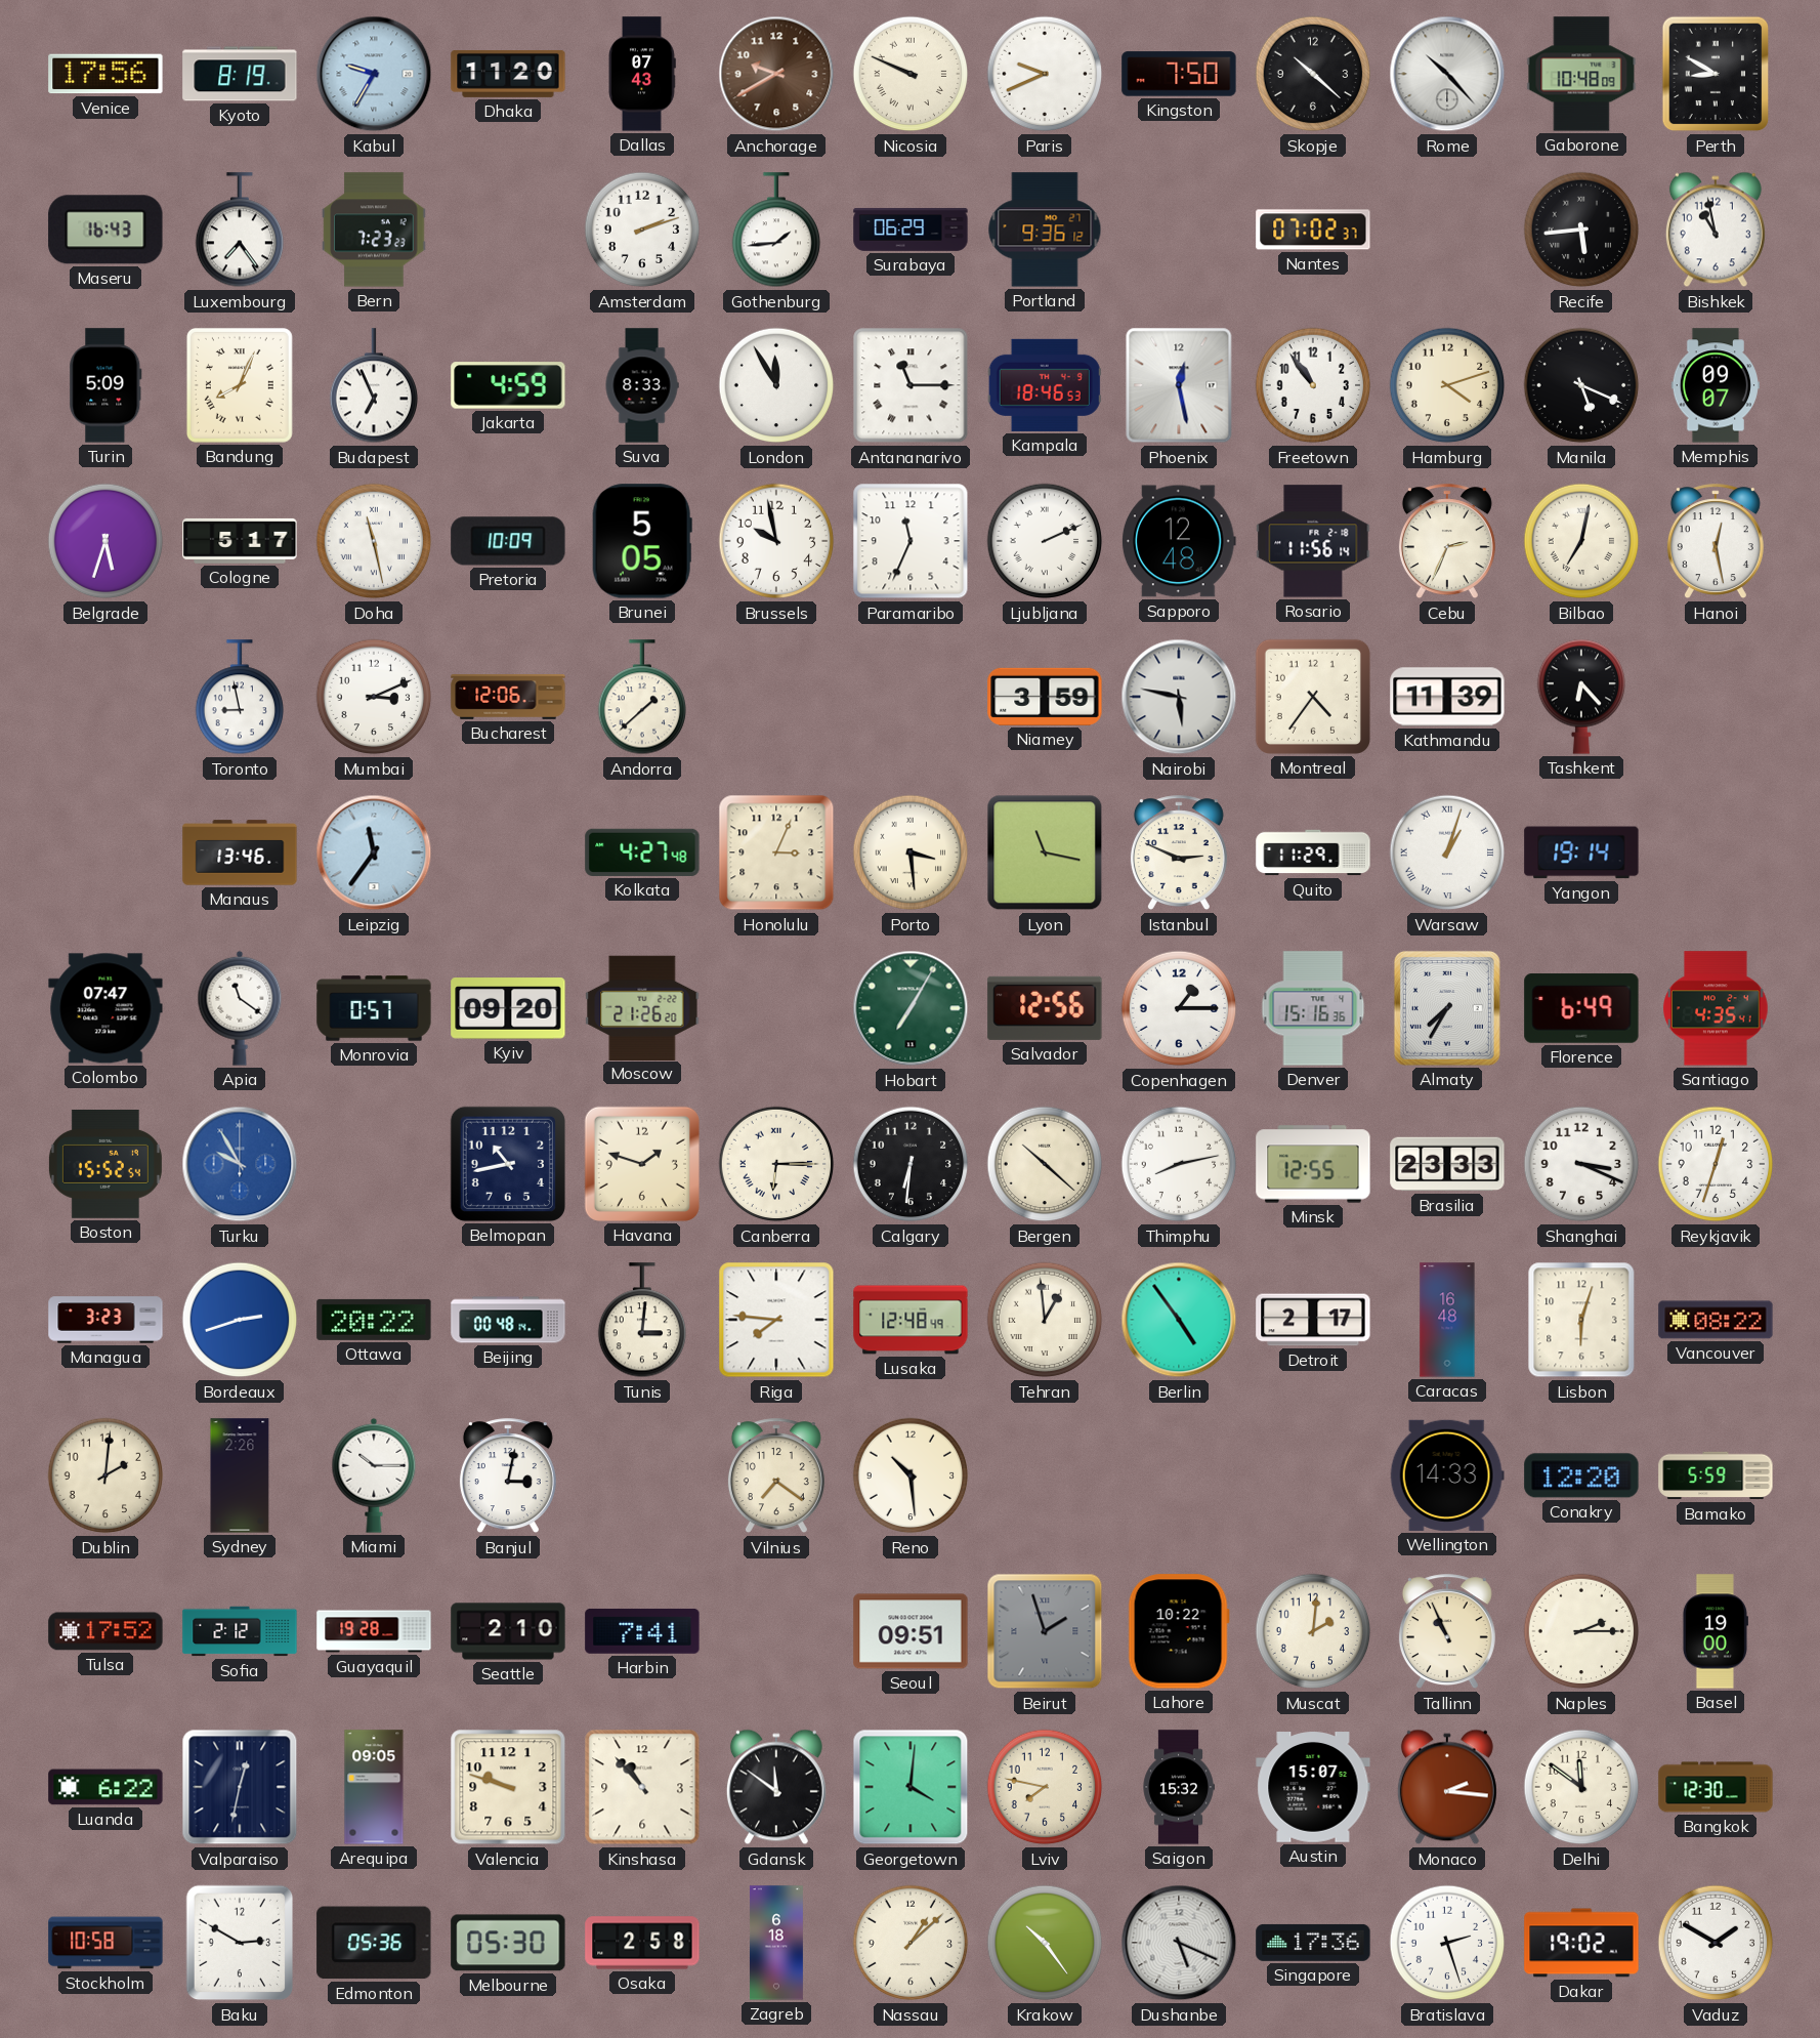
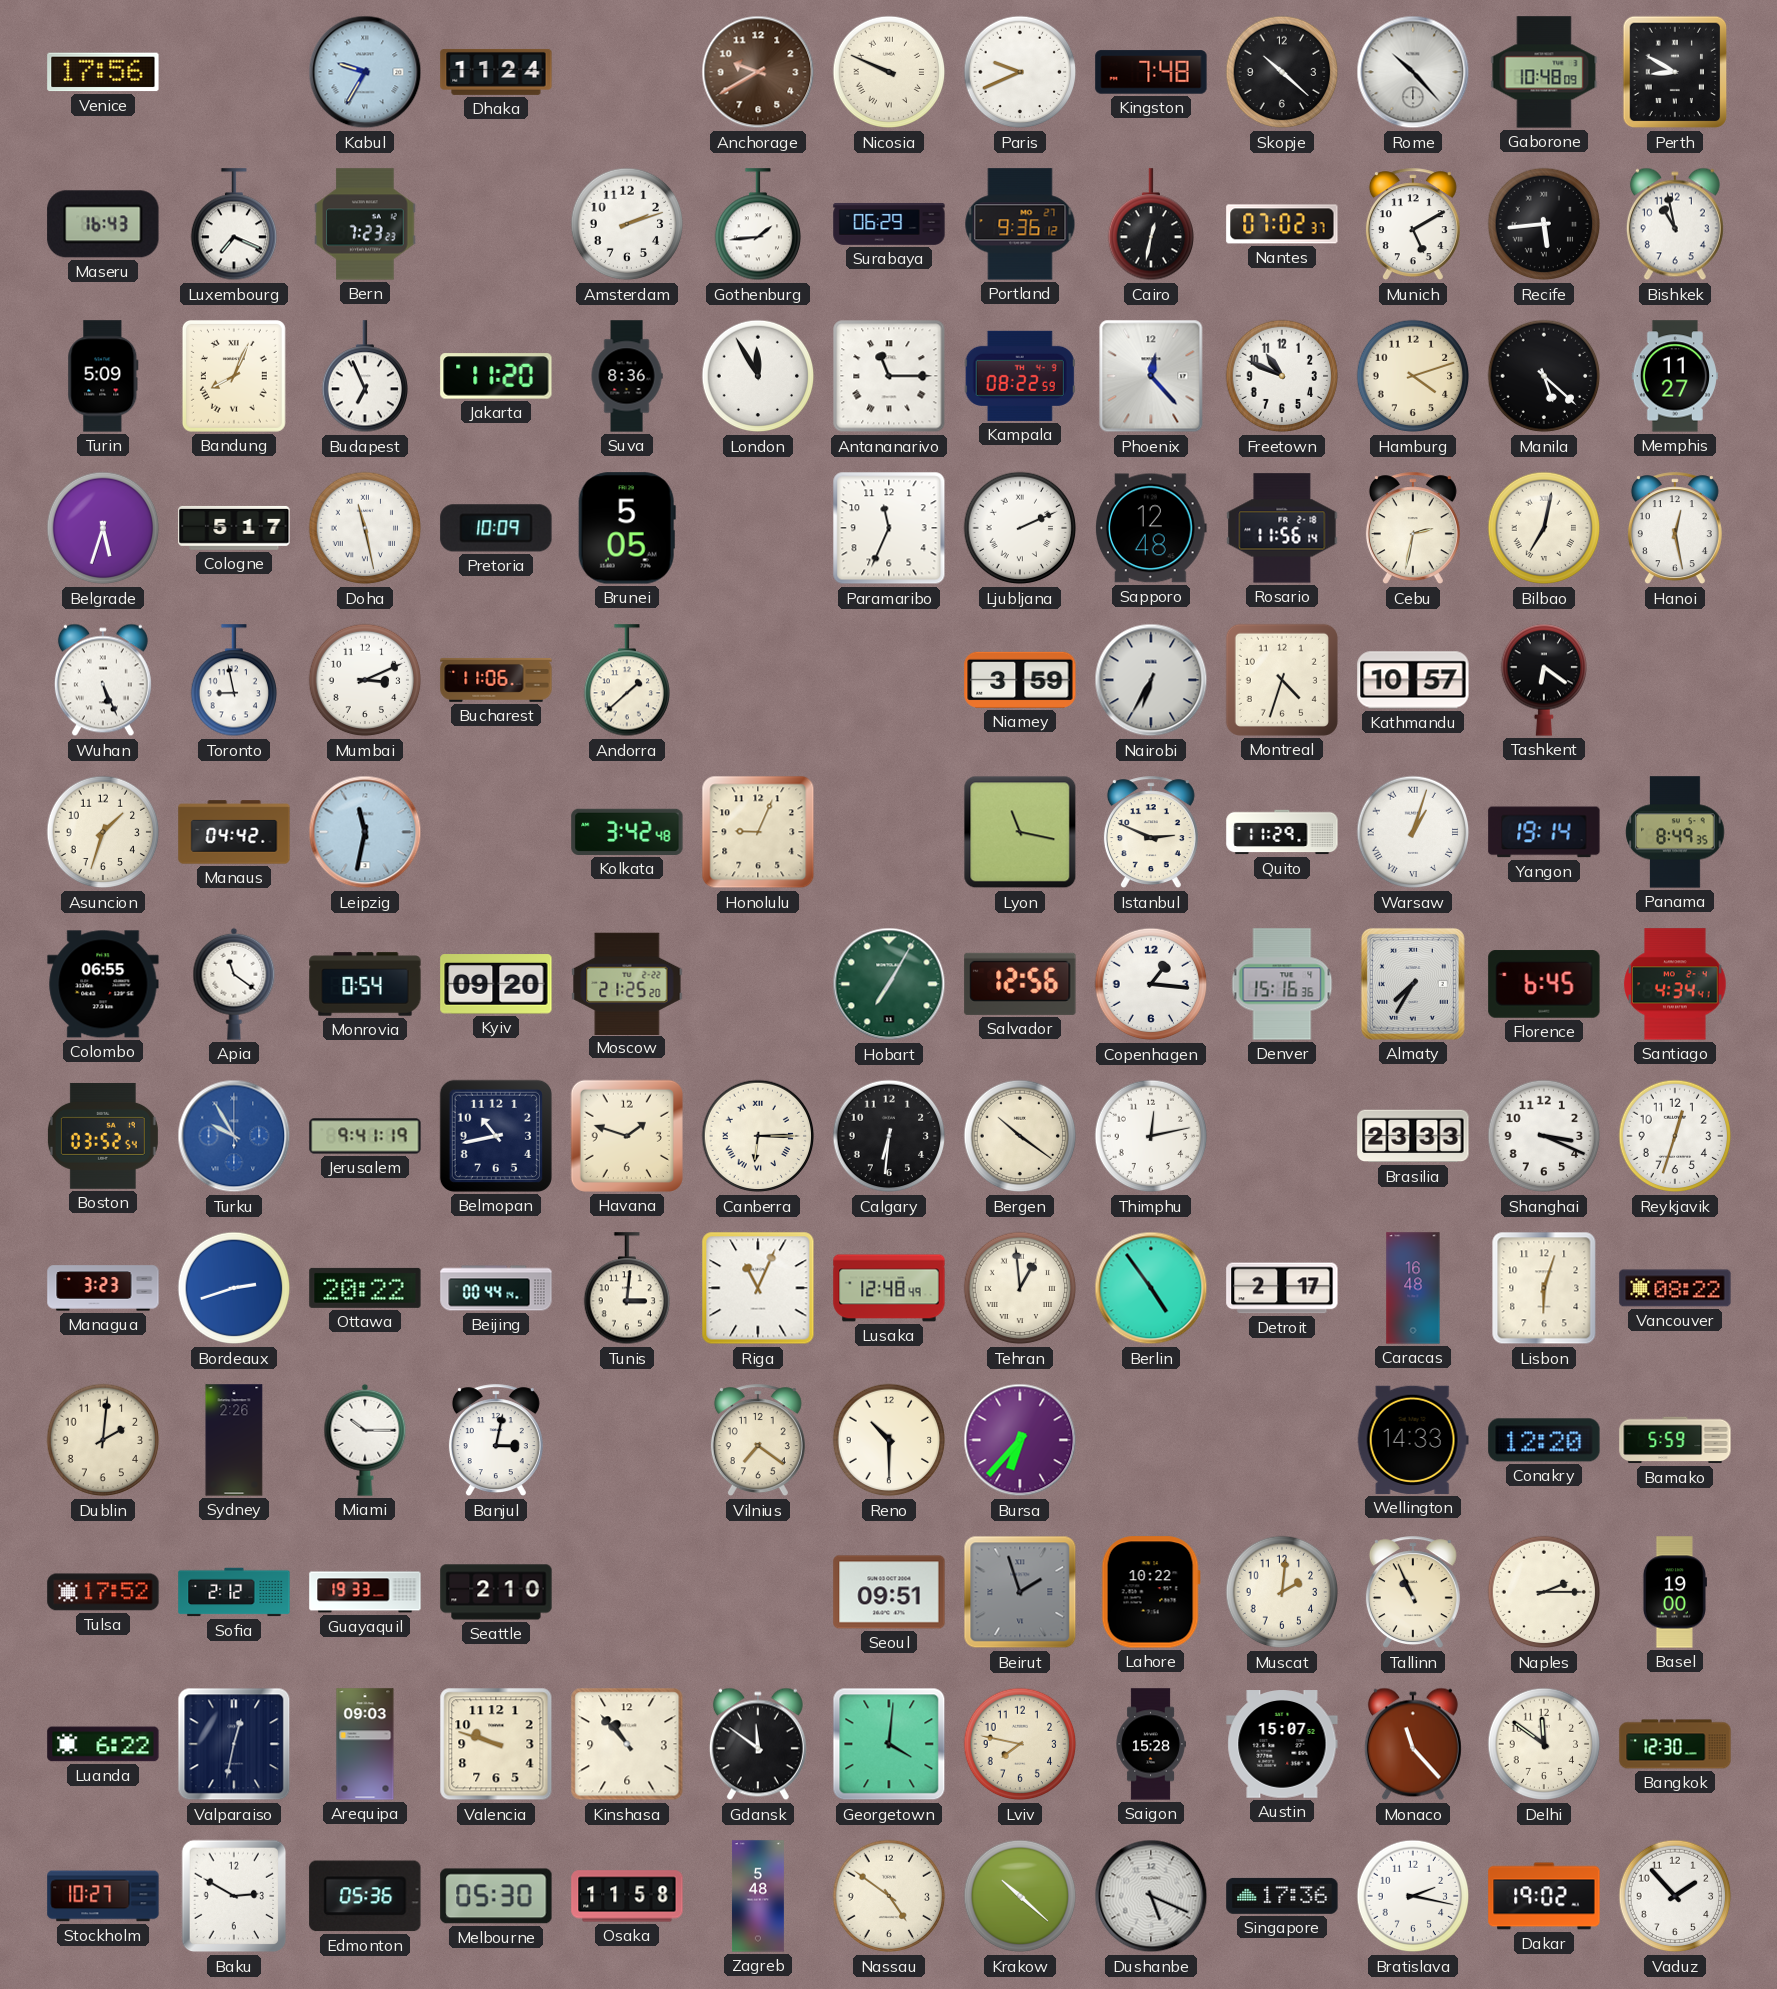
Kyoto: 8:19 -> none (240, 74)
Dhaka: 11:20 -> 11:24 (496, 72)
Dallas: 07:43 -> none (642, 74)
Kingston: 7:50 -> 7:48 (1151, 72)
Luxembourg: 7:24 -> 7:19 (233, 225)
Cairo: none -> 12:32 (1150, 225)
Munich: none -> 5:10 (1413, 225)
Jakarta: 4:59 -> 11:20 (496, 376)
Suva: 8:33 -> 8:36 (627, 376)
Kampala: 18:46 -> 08:22 (1020, 376)
Phoenix: 12:28 -> 12:23 (1151, 376)
Freetown: 10:54 -> 10:49 (1282, 376)
Manila: 5:19 -> 5:22 (1544, 376)
Memphis: 09:07 -> 11:27 (1674, 376)
Brussels: 9:58 -> none (776, 541)
Cebu: 2:34 -> 2:32 (1413, 529)
Wuhan: none -> 5:26 (103, 680)
Bucharest: 12:06 -> 11:06 (496, 681)
Nairobi: 5:47 -> 6:35 (1151, 680)
Montreal: 4:36 -> 4:33 (1282, 680)
Kathmandu: 11:39 -> 10:57 (1413, 680)
Tashkent: 6:23 -> 6:21 (1543, 680)
Asuncion: none -> 1:33 (103, 832)
Manaus: 13:46 -> 04:42 (234, 832)
Leipzig: 11:36 -> 11:32 (365, 832)
Kolkata: 4:27 -> 3:42 (627, 832)
Honolulu: 3:04 -> 9:04 (758, 832)
Porto: 3:29 -> none (911, 852)
Panama: none -> 8:49 (1675, 832)
Colombo: 07:47 -> 06:55 (103, 984)
Monrovia: 0:57 -> 0:54 (365, 984)
Moscow: 21:26 -> 21:25 (627, 983)
Copenhagen: 1:15 -> 1:16 (1151, 984)
Florence: 6:49 -> 6:45 (1544, 984)
Santiago: 4:35 -> 4:34 (1675, 984)
Boston: 15:52 -> 03:52 (103, 1136)
Jerusalem: none -> 9:41 (365, 1136)
Bergen: 10:22 -> 10:21 (1020, 1136)
Thimphu: 8:13 -> 12:13 (1151, 1136)
Minsk: 12:55 -> none (1313, 1164)
Beijing: 00:48 -> 00:44 (496, 1288)
Riga: 7:46 -> 11:04 (758, 1288)
Reno: 10:29 -> 10:30 (889, 1440)
Bursa: none -> 6:37 (1020, 1440)
Guayaquil: 19:28 -> 19:33 (365, 1592)
Harbin: 7:41 -> none (642, 1631)
Arequipa: 09:05 -> 09:03 (365, 1744)
Saigon: 15:32 -> 15:28 (1151, 1744)
Monaco: 2:16 -> 11:23 (1413, 1744)
Stockholm: 10:58 -> 10:27 (103, 1896)
Osaka: 2:58 -> 11:58 (627, 1896)
Zagreb: 6:18 -> 5:48 (758, 1896)
Nassau: 1:08 -> 4:51 (889, 1896)
Krakow: 10:24 -> 10:22 (1020, 1896)
Bratislava: 2:27 -> 2:17 (1413, 1896)
Vaduz: 1:50 -> 1:53 (1675, 1896)
